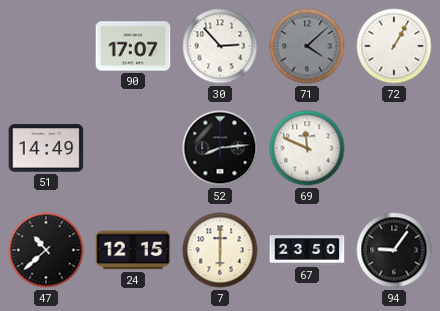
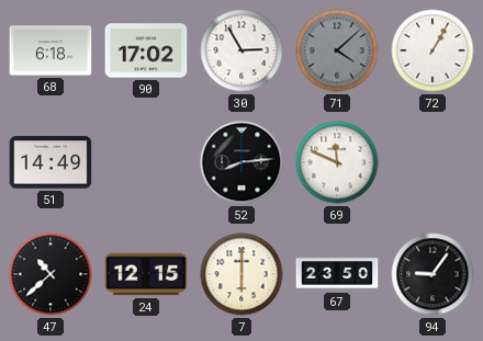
68: none -> 6:18 (50, 50)
90: 17:07 -> 17:02 (146, 50)
30: 2:53 -> 2:55 (241, 50)
